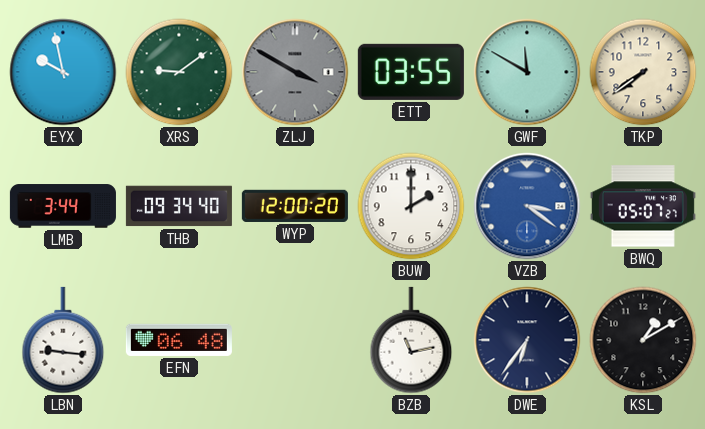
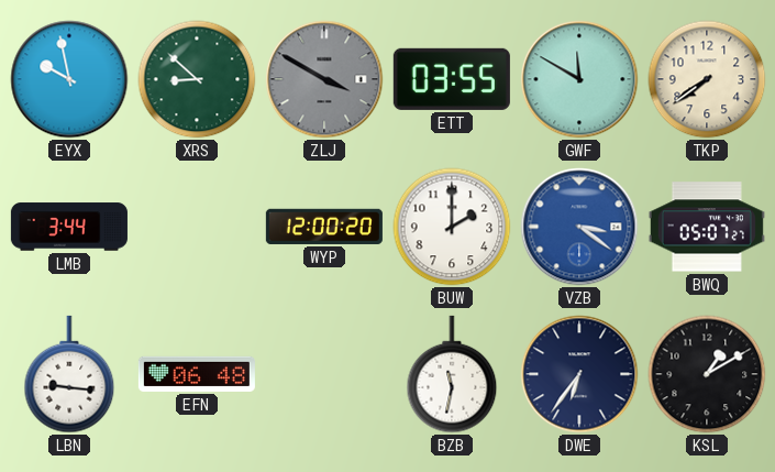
XRS: 9:09 -> 8:52 (197, 79)
THB: 09:34 -> none (179, 206)
BZB: 11:13 -> 11:32 (452, 374)
